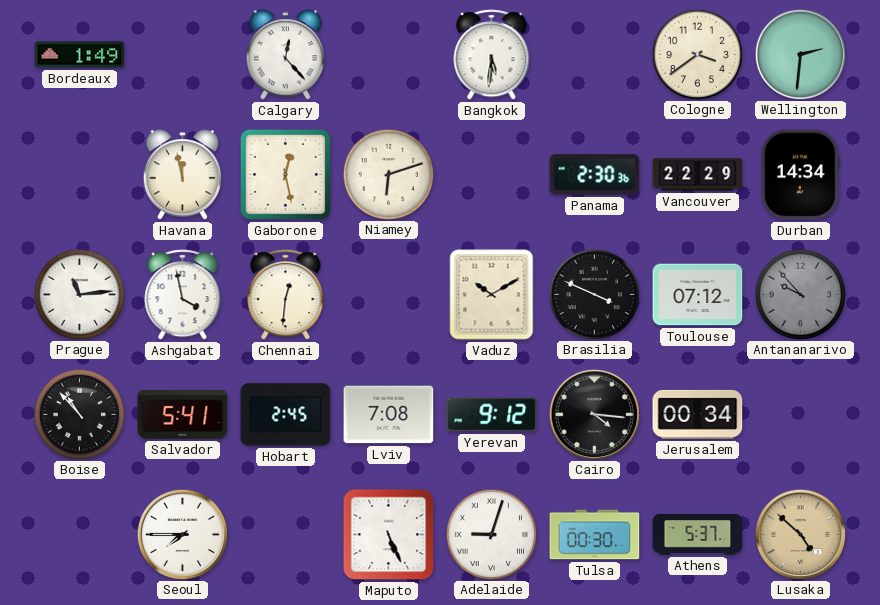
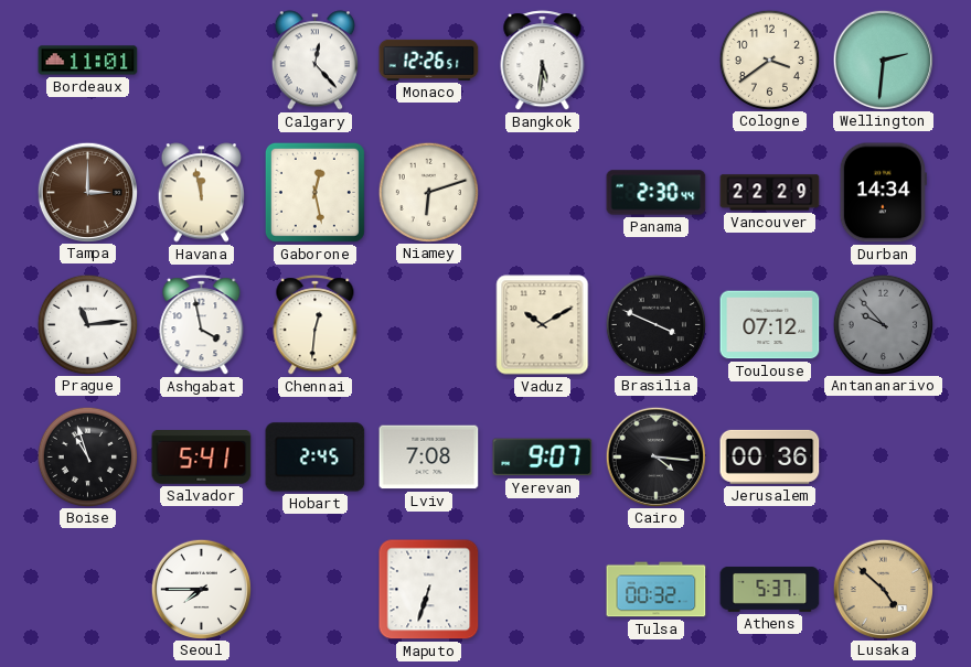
Bordeaux: 1:49 -> 11:01 (88, 61)
Monaco: none -> 12:26 (429, 60)
Tampa: none -> 3:00 (87, 192)
Panama: 2:30:36 -> 2:30:44 (657, 193)
Boise: 10:53 -> 10:57 (87, 456)
Yerevan: 9:12 -> 9:07 (543, 458)
Jerusalem: 00:34 -> 00:36 (770, 456)
Maputo: 5:26 -> 6:33 (429, 590)
Adelaide: 9:03 -> none (491, 534)
Tulsa: 00:30 -> 00:32 (657, 590)
